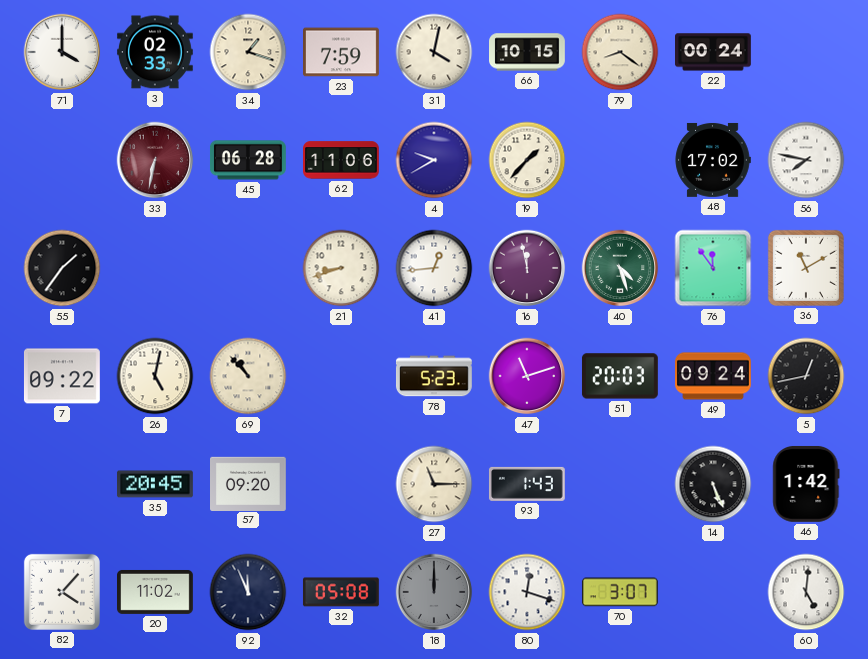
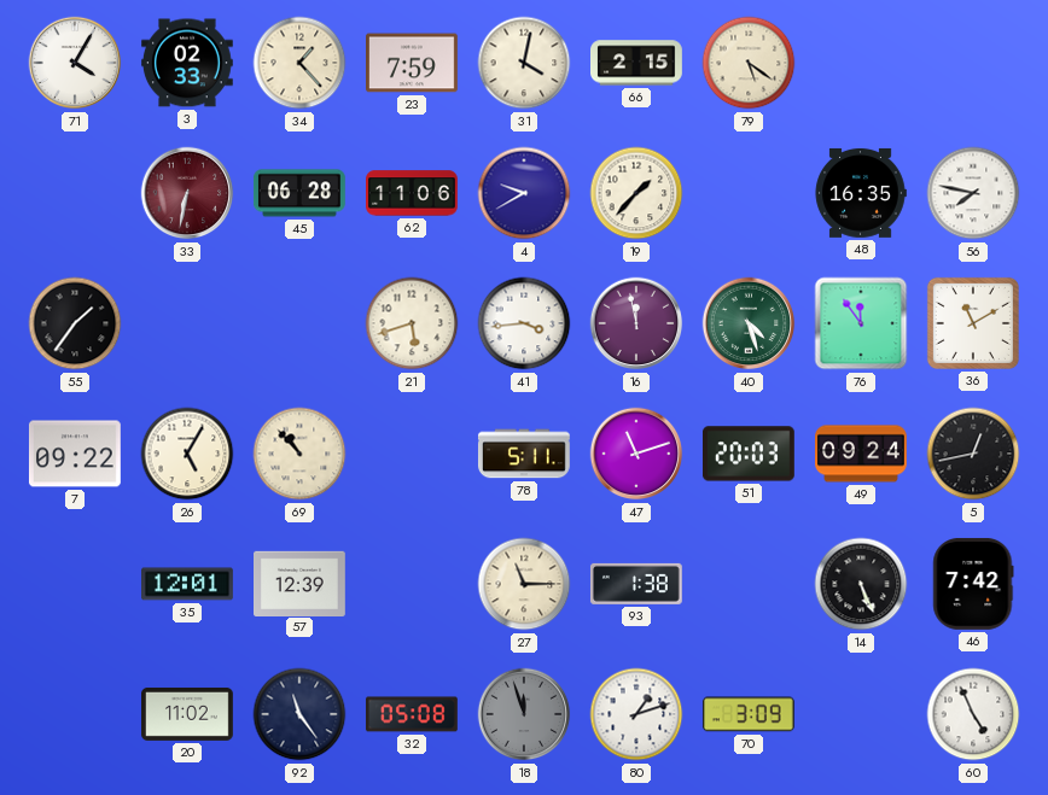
71: 4:00 -> 4:05 (75, 63)
34: 1:18 -> 1:23 (299, 63)
66: 10:15 -> 2:15 (637, 63)
79: 8:21 -> 5:21 (749, 63)
22: 00:24 -> none (714, 52)
48: 17:02 -> 16:35 (861, 193)
21: 8:42 -> 5:42 (412, 323)
41: 12:44 -> 3:44 (524, 323)
26: 5:02 -> 5:05 (187, 454)
78: 5:23 -> 5:11 (524, 454)
35: 20:45 -> 12:01 (188, 584)
57: 09:20 -> 12:39 (301, 583)
93: 1:43 -> 1:38 (636, 584)
46: 1:42 -> 7:42 (973, 584)
82: 4:07 -> none (62, 592)
92: 11:56 -> 11:24 (299, 714)
18: 12:00 -> 11:57 (524, 714)
80: 12:18 -> 1:12 (636, 714)
70: 3:07 -> 3:09 (749, 714)
60: 5:01 -> 4:56 (973, 714)
